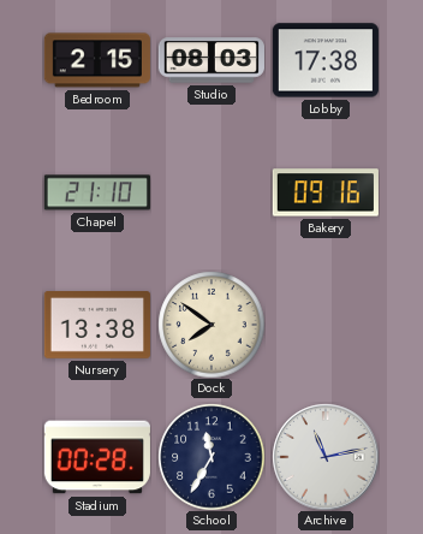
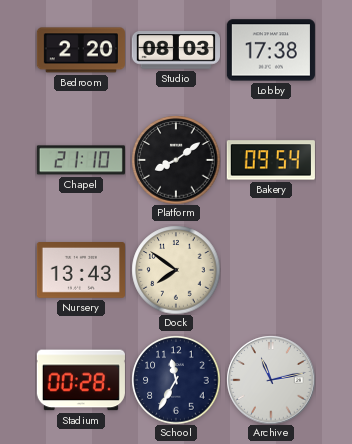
Bedroom: 2:15 -> 2:20 (81, 50)
Platform: none -> 8:09 (176, 160)
Bakery: 09:16 -> 09:54 (271, 160)
Nursery: 13:38 -> 13:43 (81, 271)
